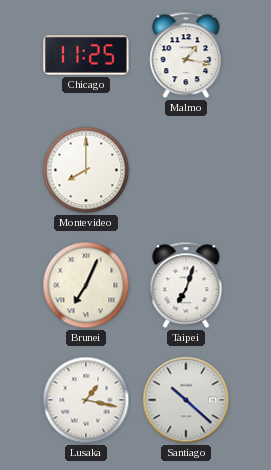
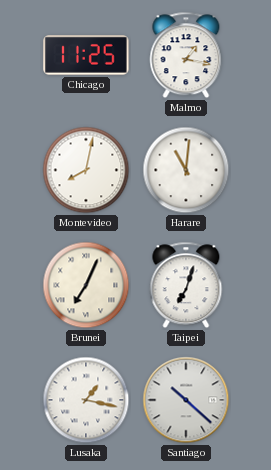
Montevideo: 8:00 -> 8:02 (86, 170)
Harare: none -> 11:01 (186, 170)
